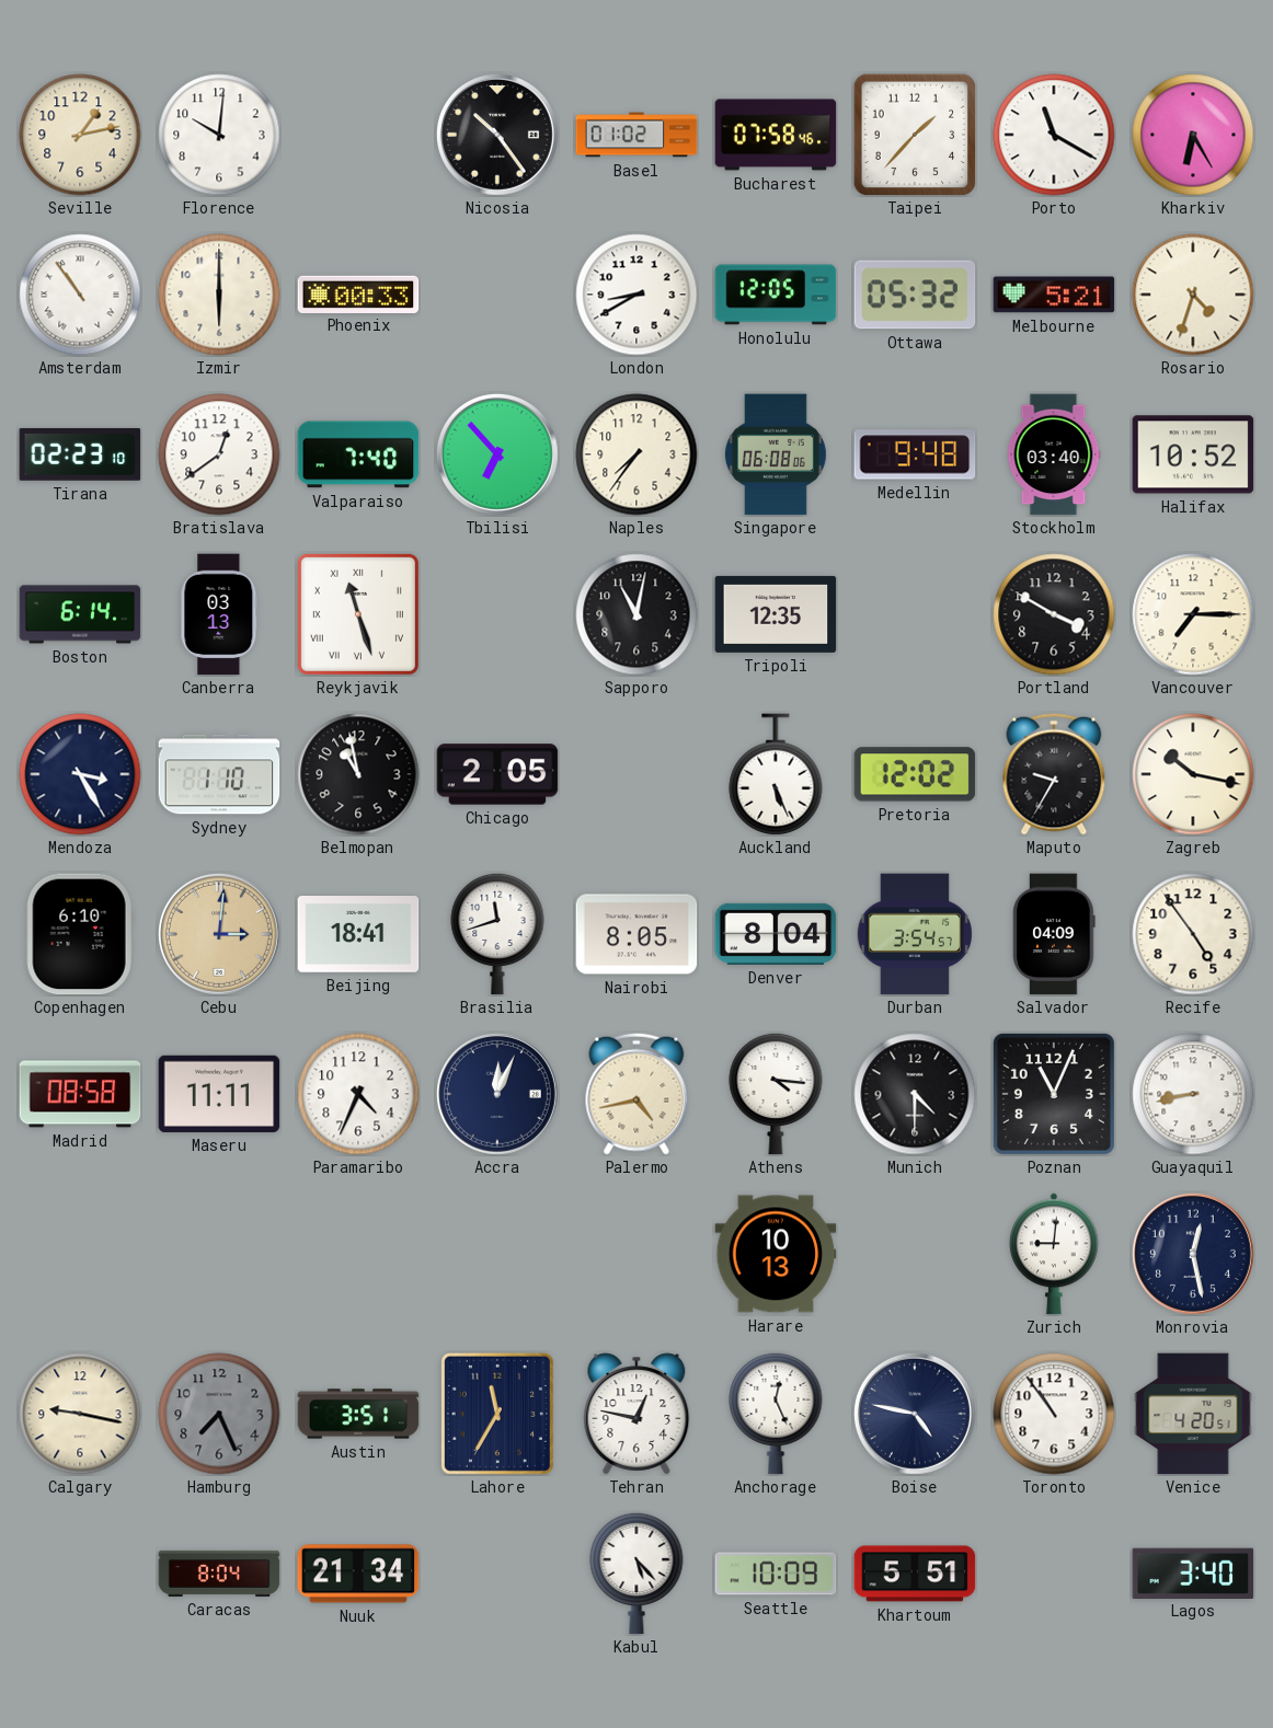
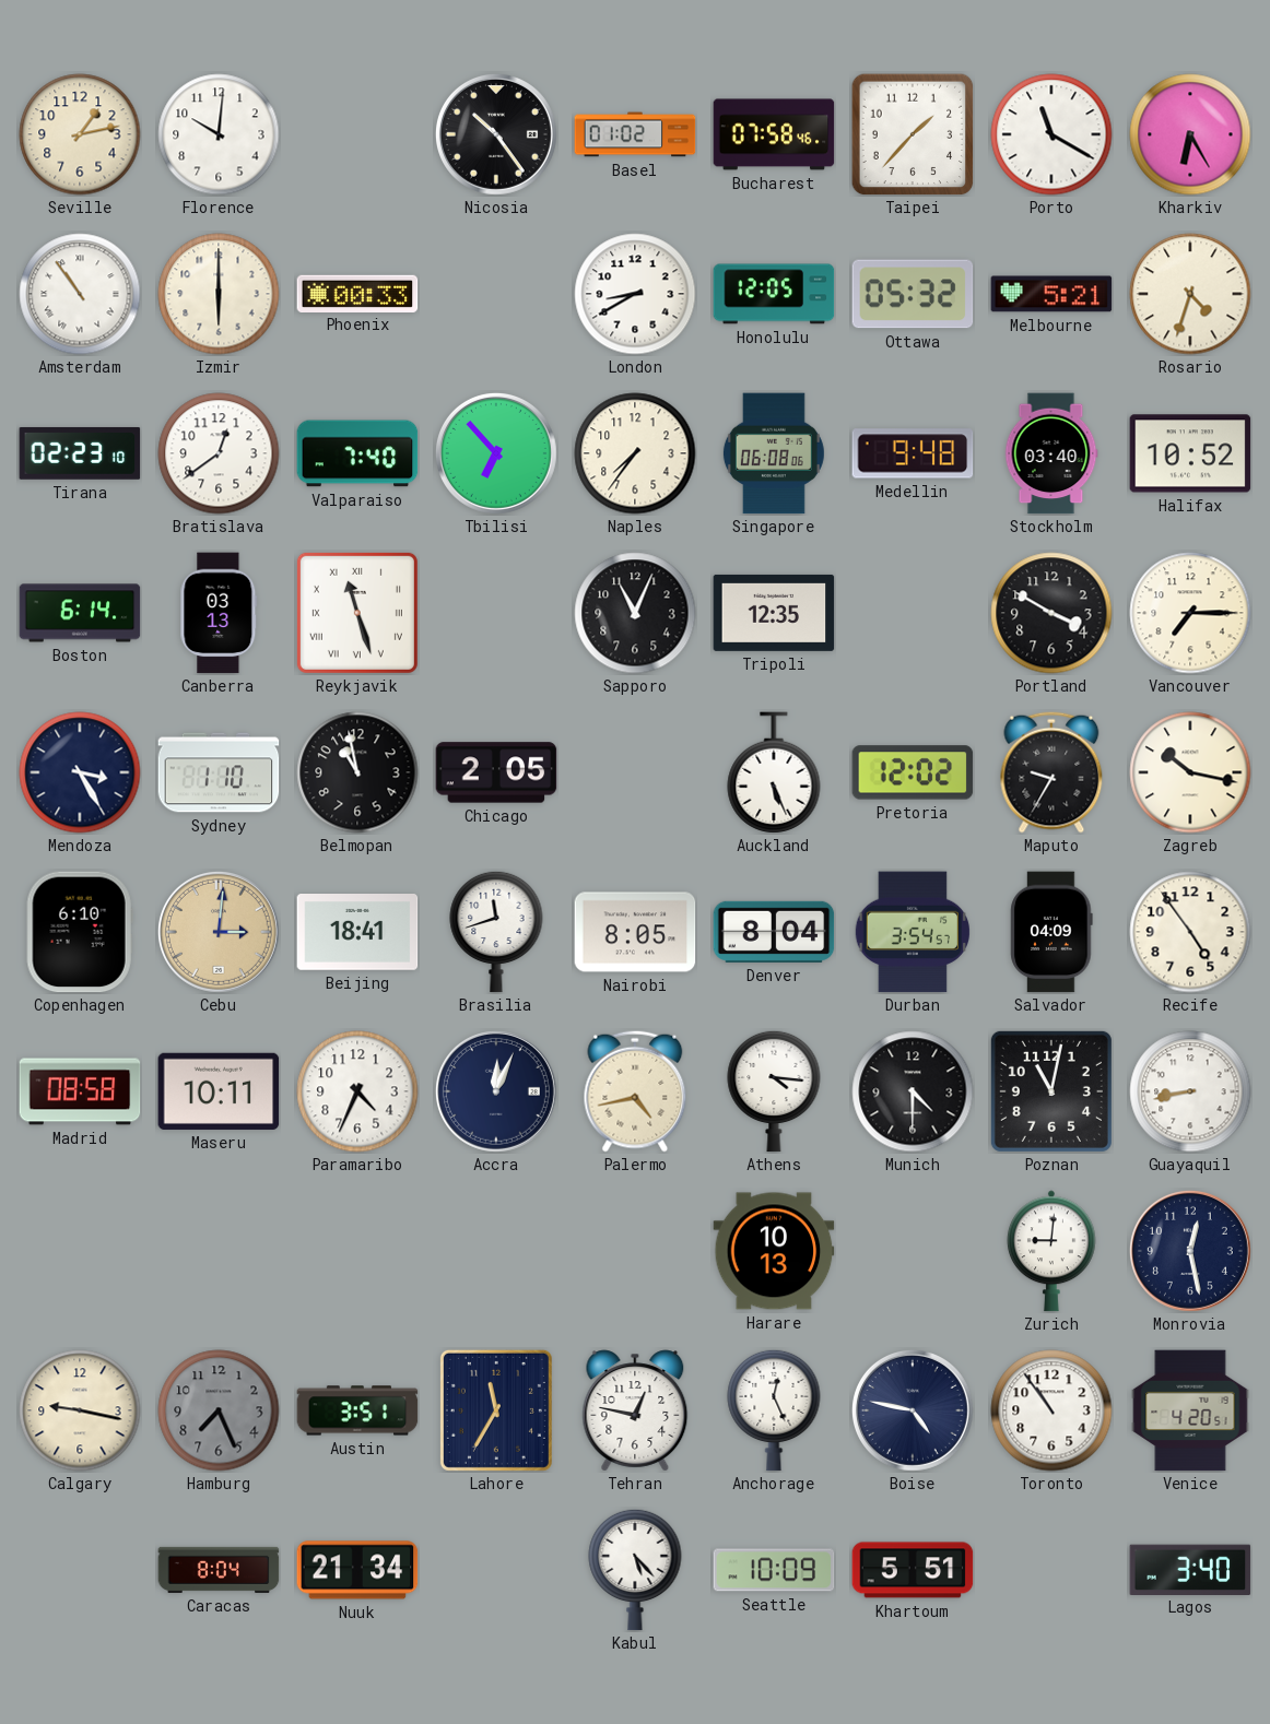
Sapporo: 11:02 -> 11:04 (635, 613)
Maseru: 11:11 -> 10:11 (219, 1091)
Poznan: 11:04 -> 11:02 (1051, 1091)
